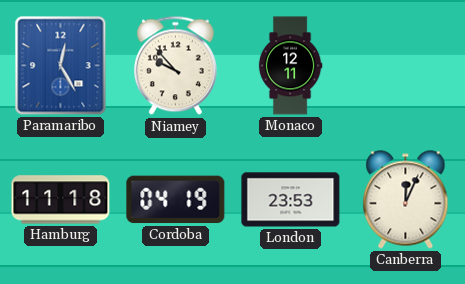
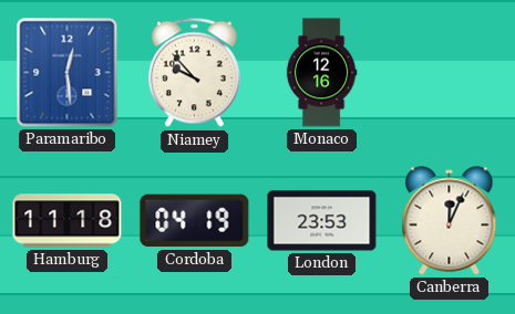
Paramaribo: 12:25 -> 12:29 (68, 73)
Monaco: 12:11 -> 12:16 (321, 73)
